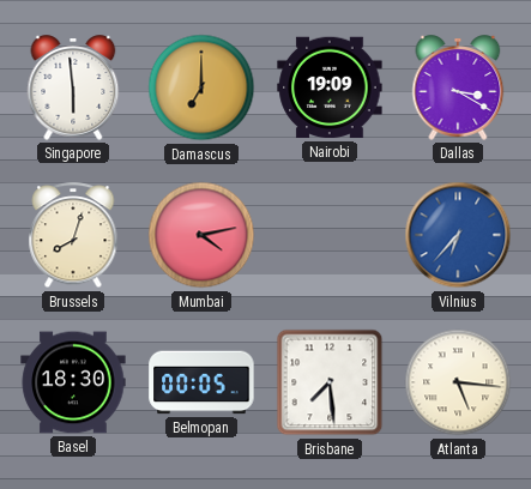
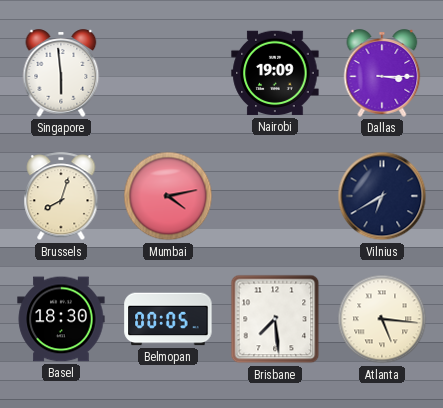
Damascus: 7:00 -> none (201, 87)
Dallas: 3:20 -> 3:15 (382, 73)
Vilnius: 6:37 -> 6:40 (382, 196)
Vilnius dial: blue -> navy (382, 196)
